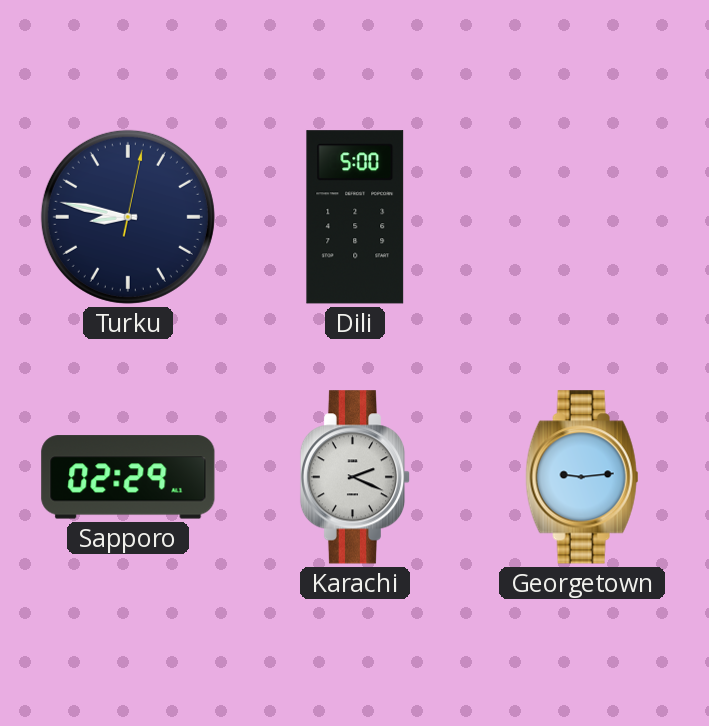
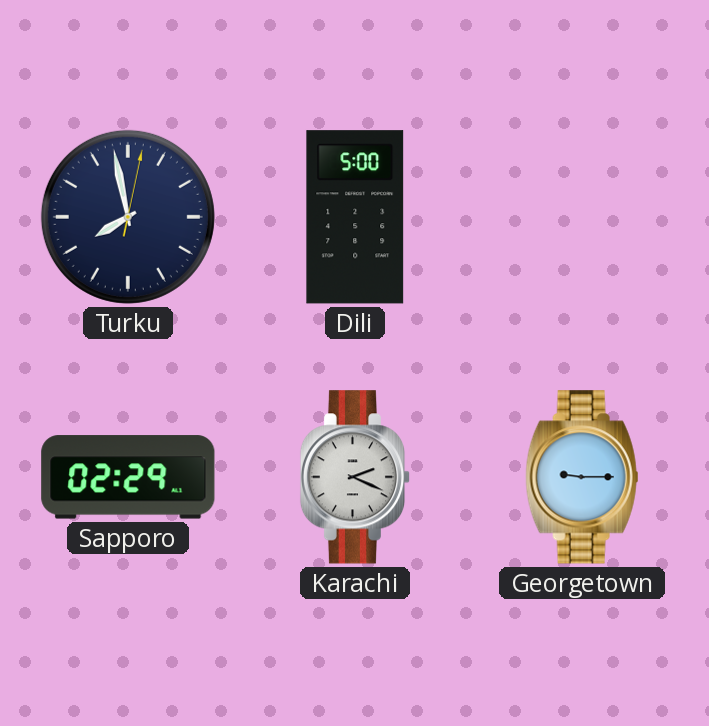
Turku: 8:47 -> 7:58 (128, 217)
Georgetown: 9:14 -> 9:15 (582, 477)
